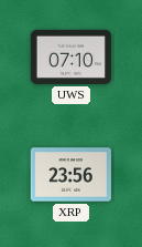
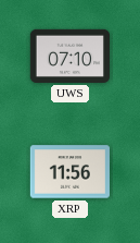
XRP: 23:56 -> 11:56 (69, 172)
